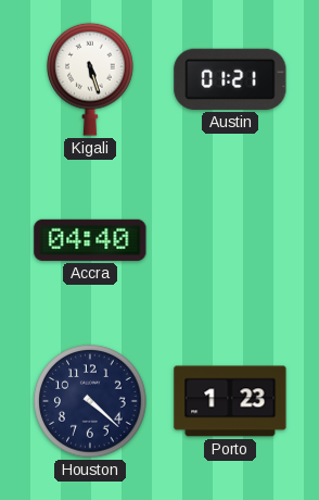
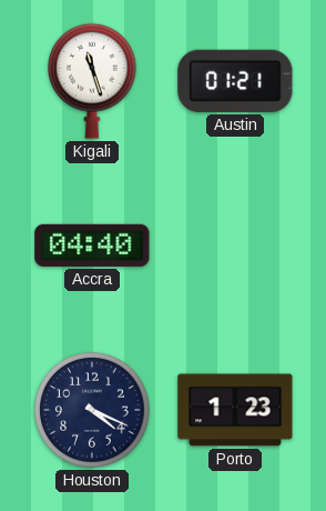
Kigali: 5:27 -> 11:27 (93, 81)
Houston: 4:22 -> 4:19 (92, 410)
